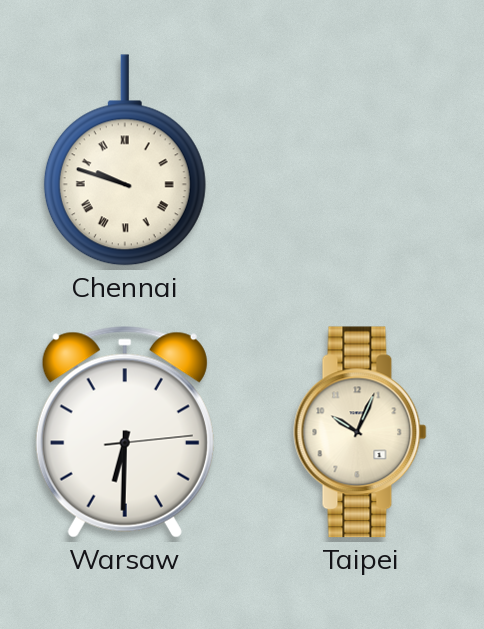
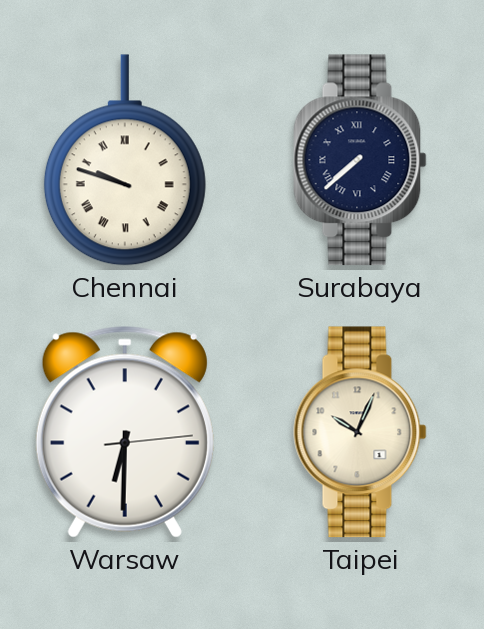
Surabaya: none -> 7:38 (360, 160)
